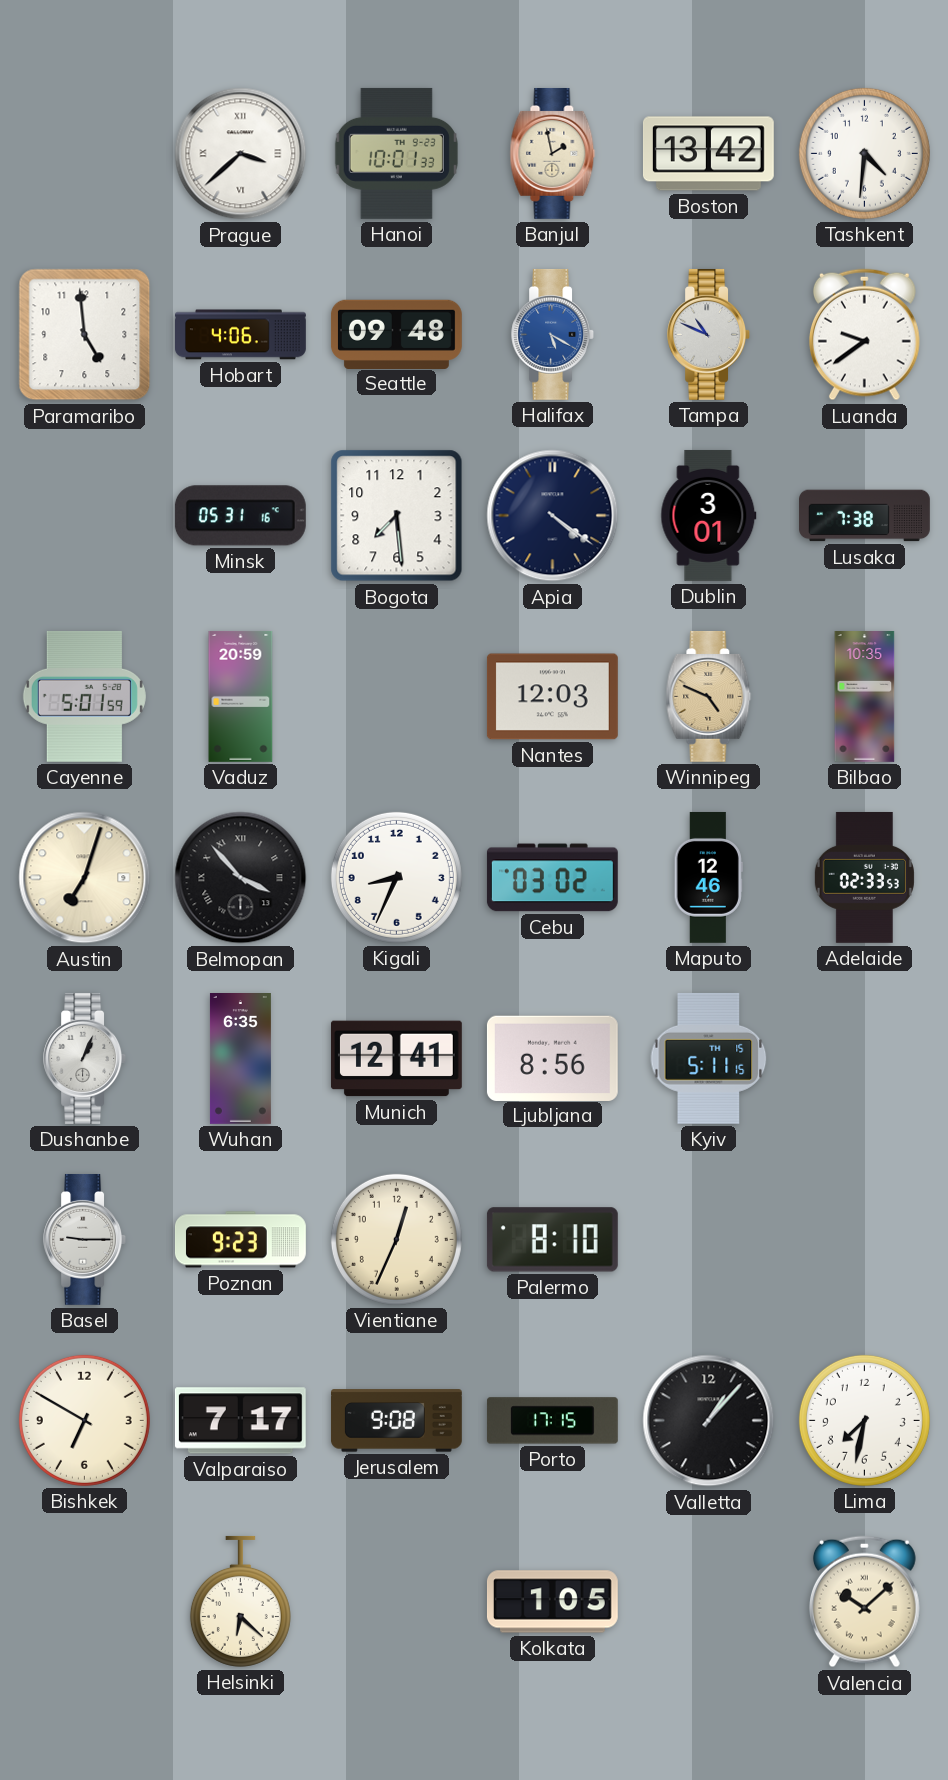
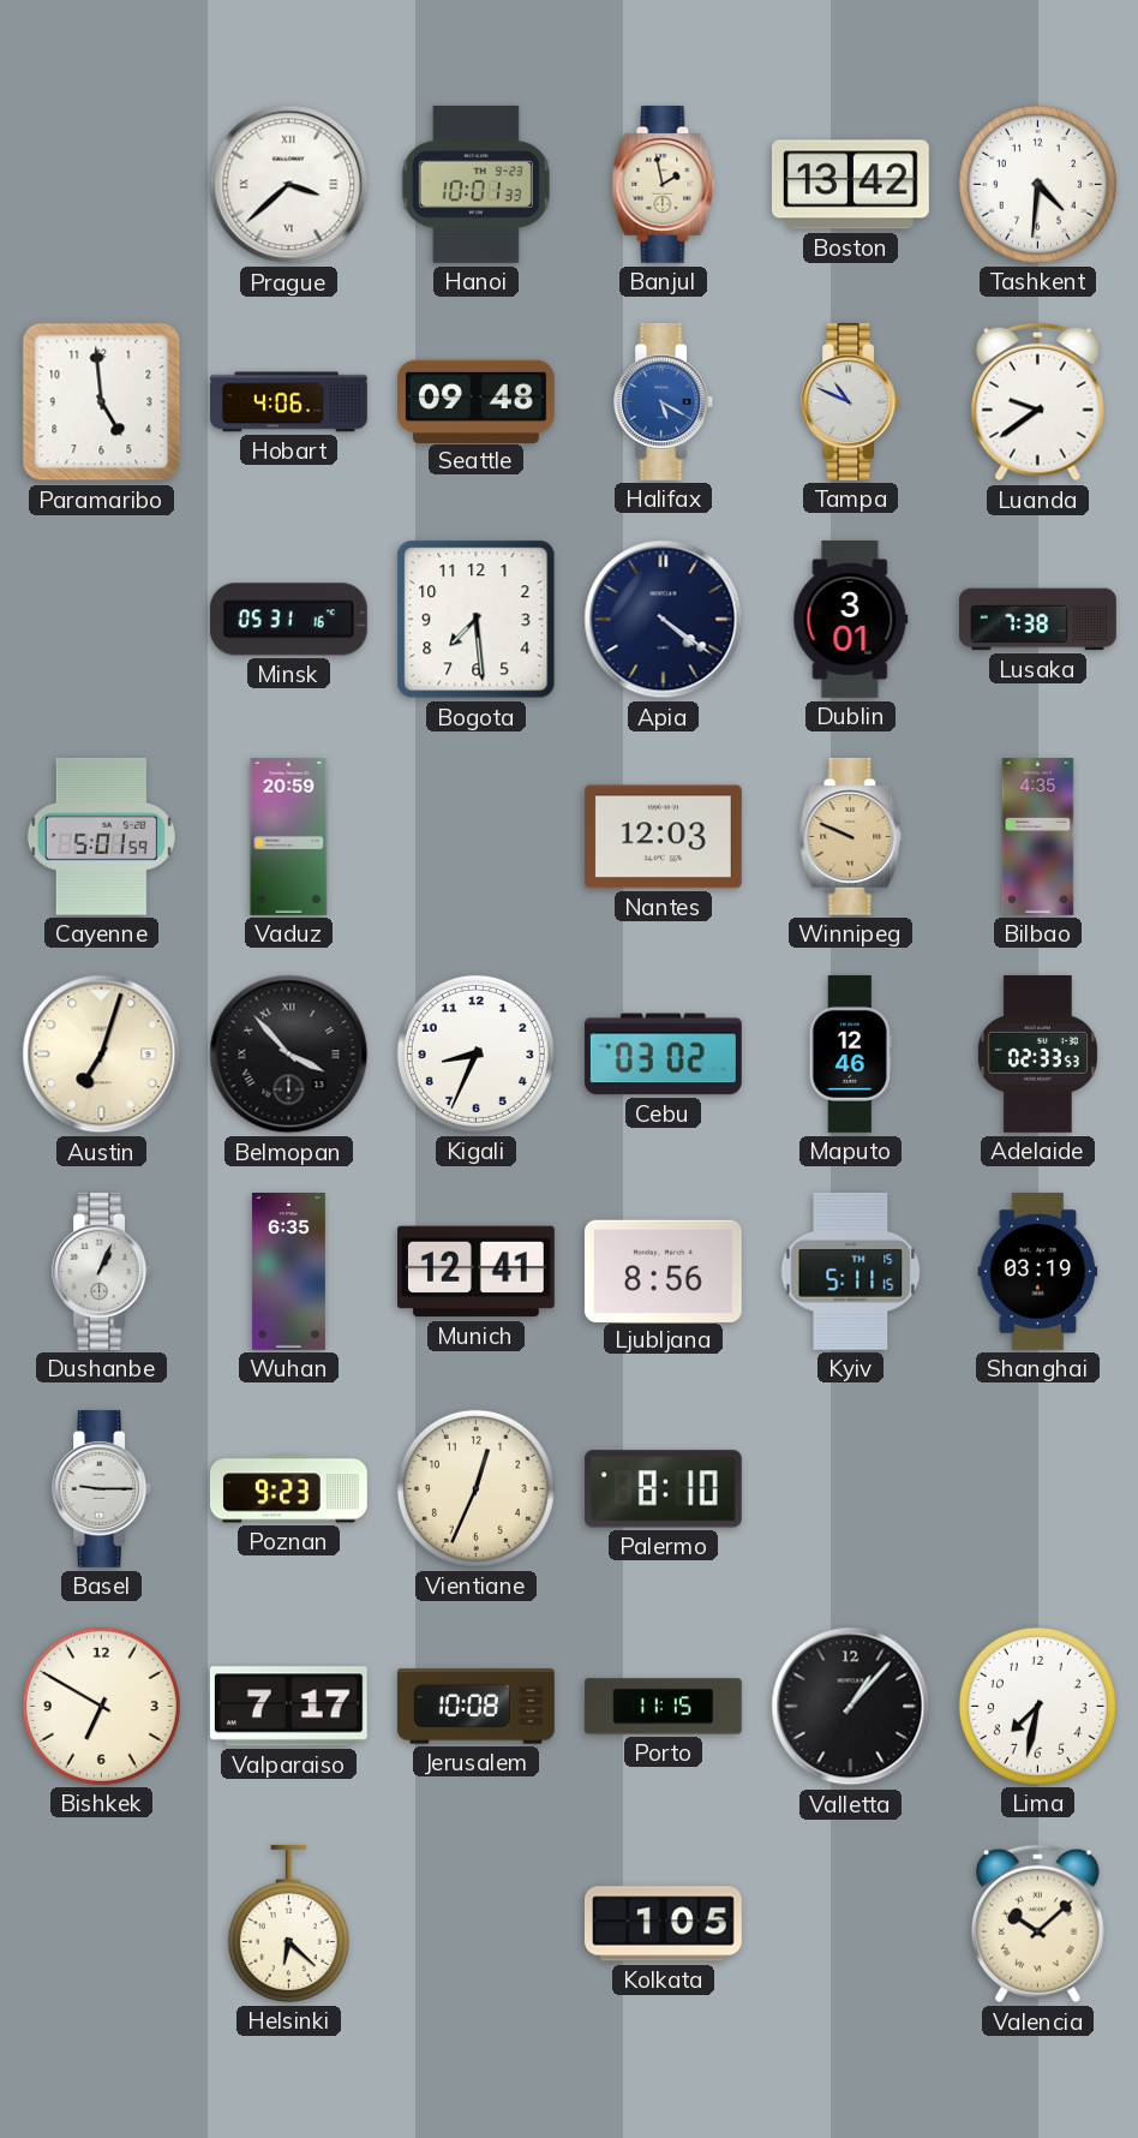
Winnipeg: 4:49 -> 9:49 (851, 836)
Bilbao: 10:35 -> 4:35 (1038, 837)
Shanghai: none -> 03:19 (1038, 1271)
Jerusalem: 9:08 -> 10:08 (475, 1707)
Porto: 17:15 -> 11:15 (663, 1707)
